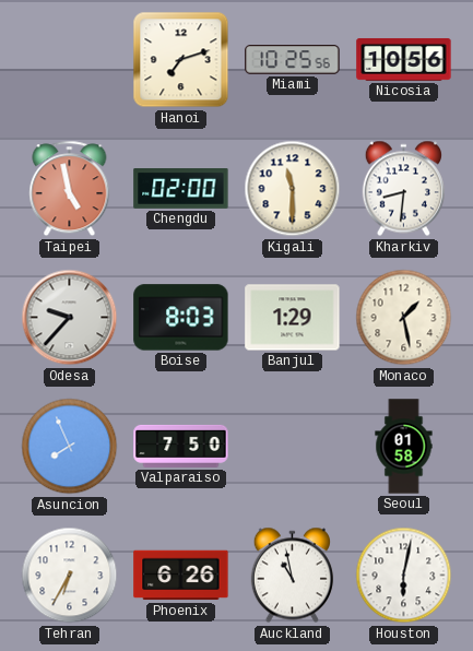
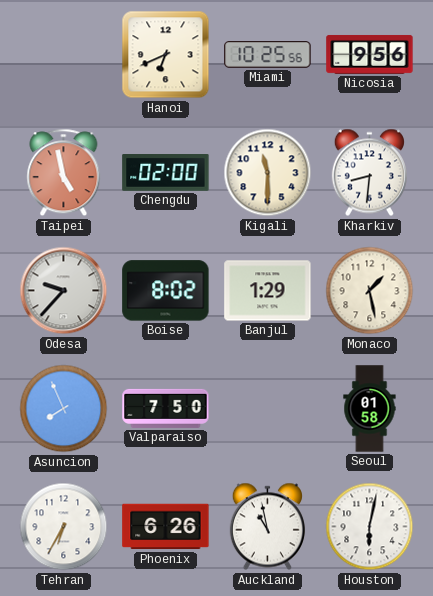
Hanoi: 7:12 -> 6:41 (166, 55)
Nicosia: 10:56 -> 9:56 (370, 54)
Boise: 8:03 -> 8:02 (166, 291)
